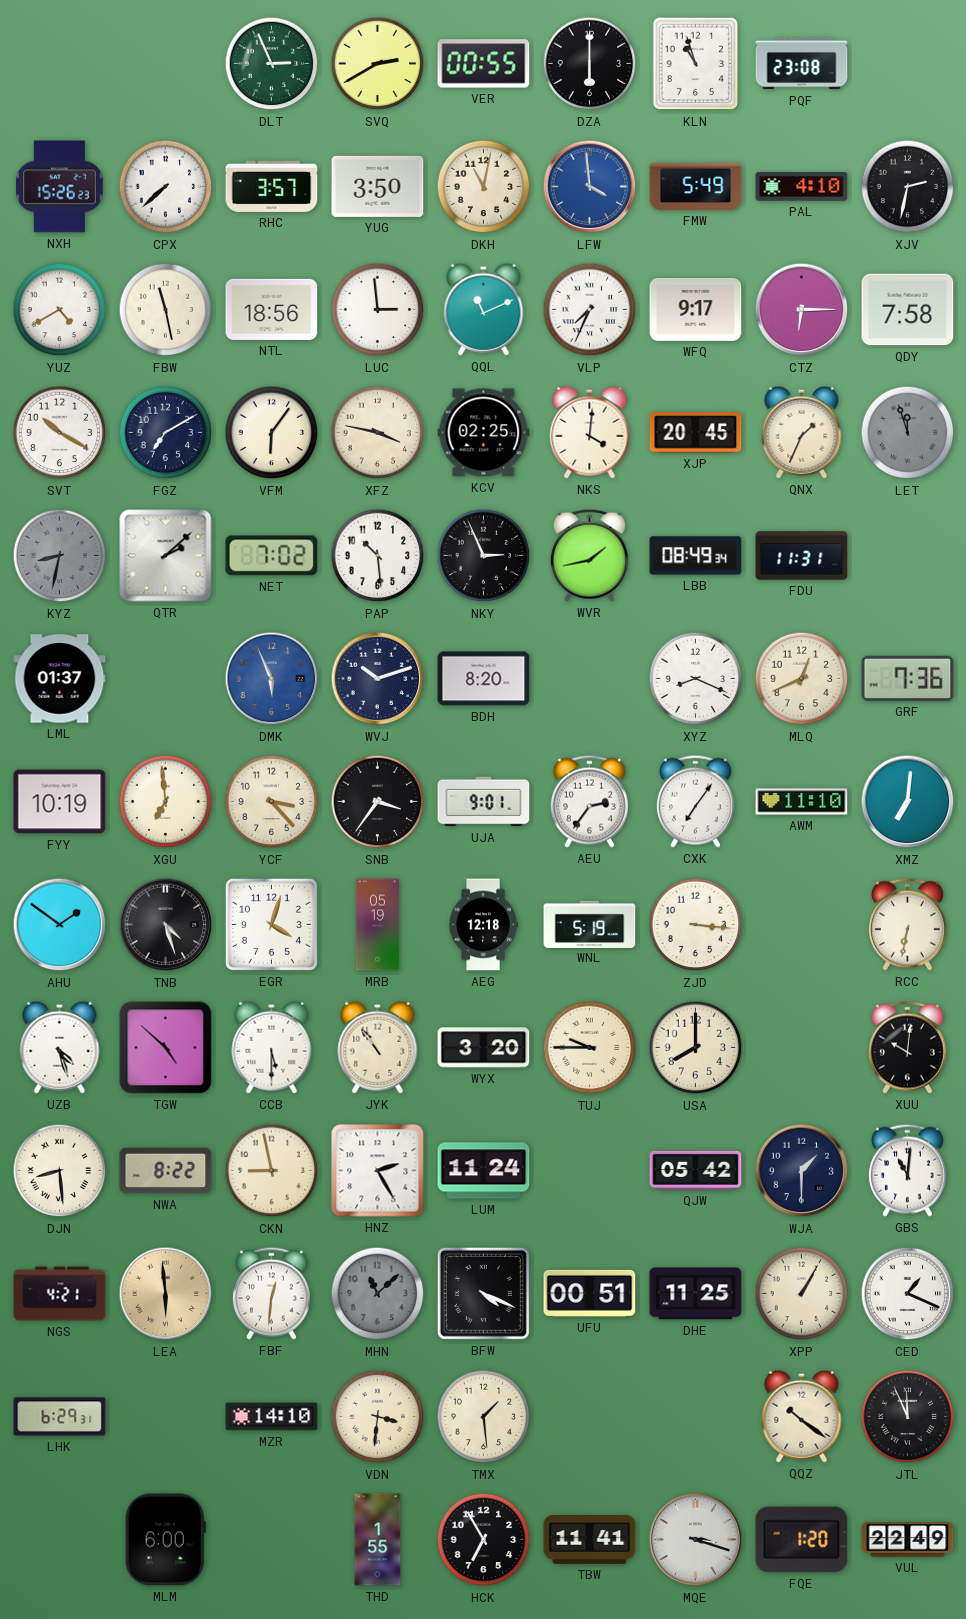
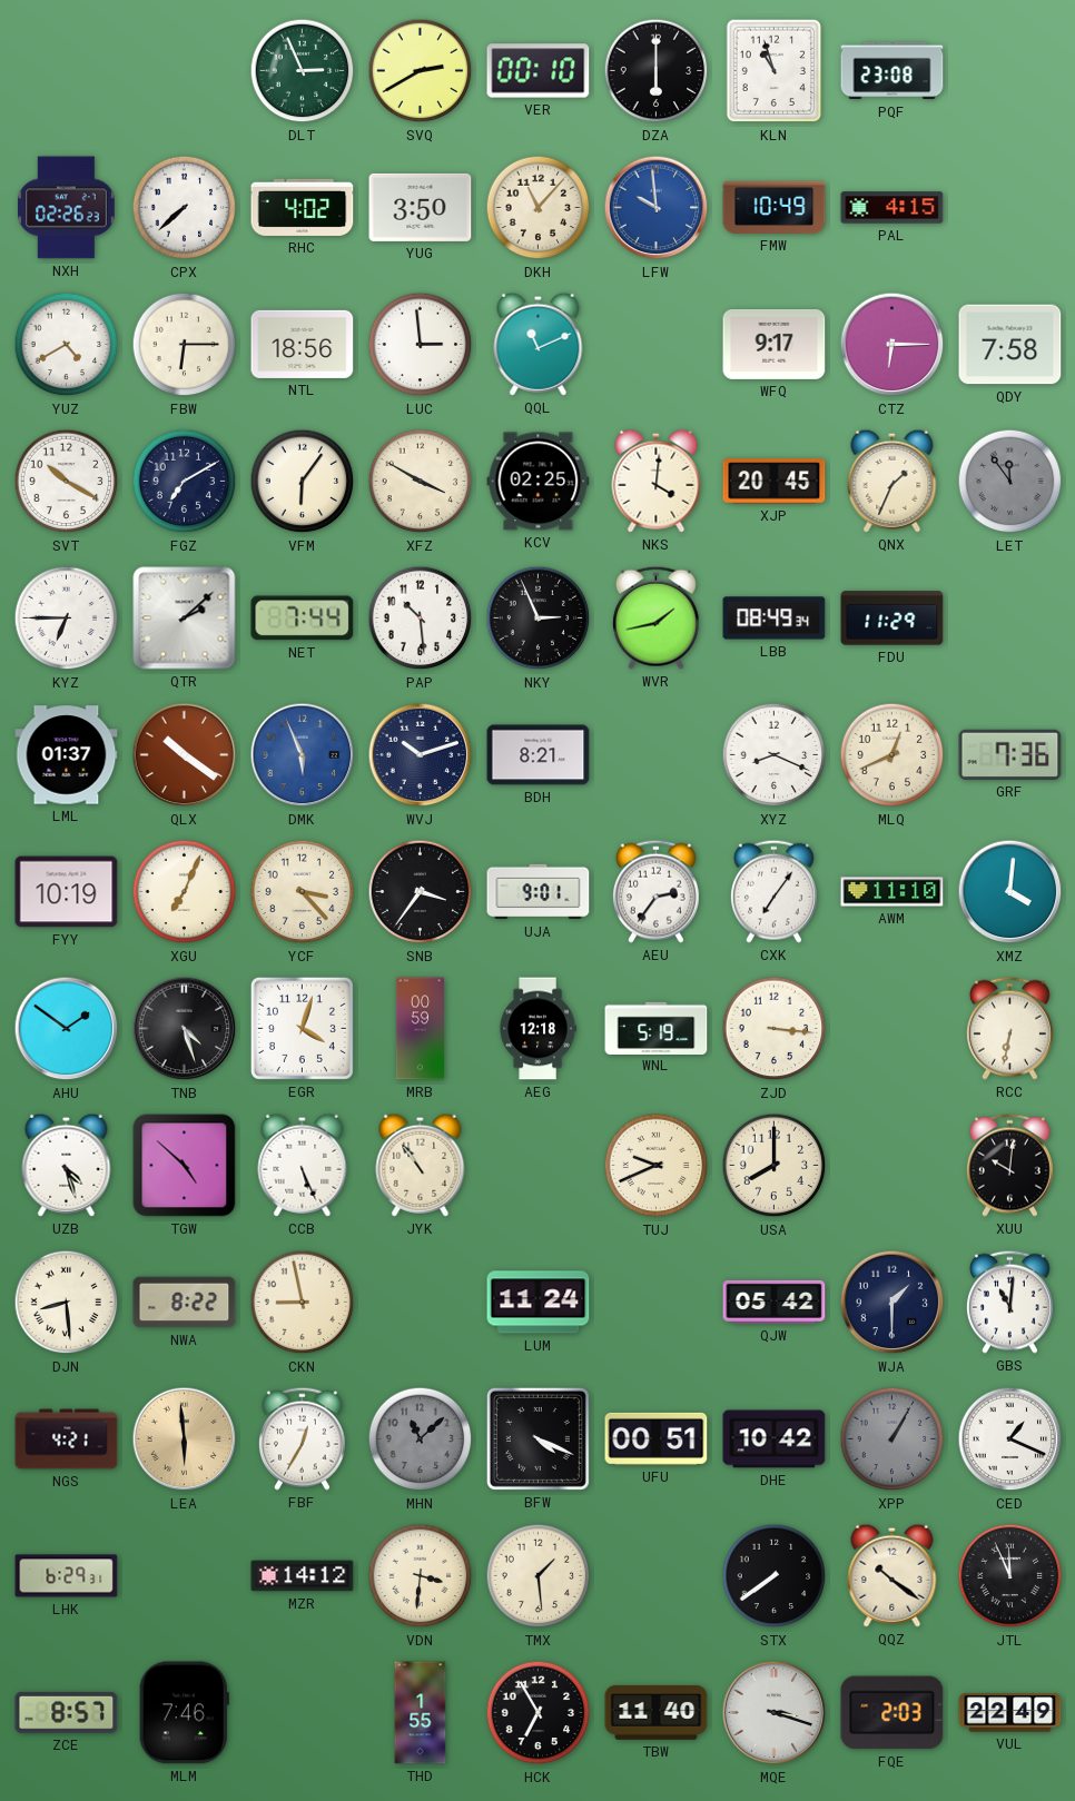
VER: 00:55 -> 00:10 (539, 71)
NXH: 15:26 -> 02:26 (67, 208)
RHC: 3:57 -> 4:02 (303, 207)
DKH: 11:02 -> 11:07 (539, 208)
LFW: 3:59 -> 9:59 (657, 208)
FMW: 5:49 -> 10:49 (775, 207)
PAL: 4:10 -> 4:15 (892, 208)
XJV: 2:32 -> none (908, 187)
FBW: 11:28 -> 6:15 (185, 345)
VLP: 7:34 -> none (590, 310)
XFZ: 3:47 -> 3:50 (421, 482)
LET: 11:57 -> 11:54 (1010, 482)
KYZ: 8:32 -> 6:45 (67, 619)
KYZ dial: grey -> white (67, 619)
NET: 7:02 -> 7:44 (303, 619)
FDU: 11:31 -> 11:29 (892, 619)
QLX: none -> 10:21 (185, 755)
BDH: 8:20 -> 8:21 (539, 755)
XGU: 6:59 -> 7:04 (185, 892)
XMZ: 7:01 -> 4:01 (1010, 892)
MRB: 05:19 -> 00:59 (421, 1029)
CCB: 5:30 -> 5:26 (303, 1165)
WYX: 3:20 -> none (484, 1048)
TUJ: 9:45 -> 9:41 (657, 1166)
HNZ: 2:25 -> none (378, 1171)
FBF: 12:31 -> 12:35 (302, 1438)
DHE: 11:25 -> 10:42 (775, 1439)
XPP dial: cream -> grey (892, 1439)
MZR: 14:10 -> 14:12 (303, 1576)
STX: none -> 7:39 (775, 1576)
ZCE: none -> 8:57 (67, 1712)
MLM: 6:00 -> 7:46 (184, 1713)
TBW: 11:41 -> 11:40 (657, 1712)
FQE: 1:20 -> 2:03 (892, 1713)
